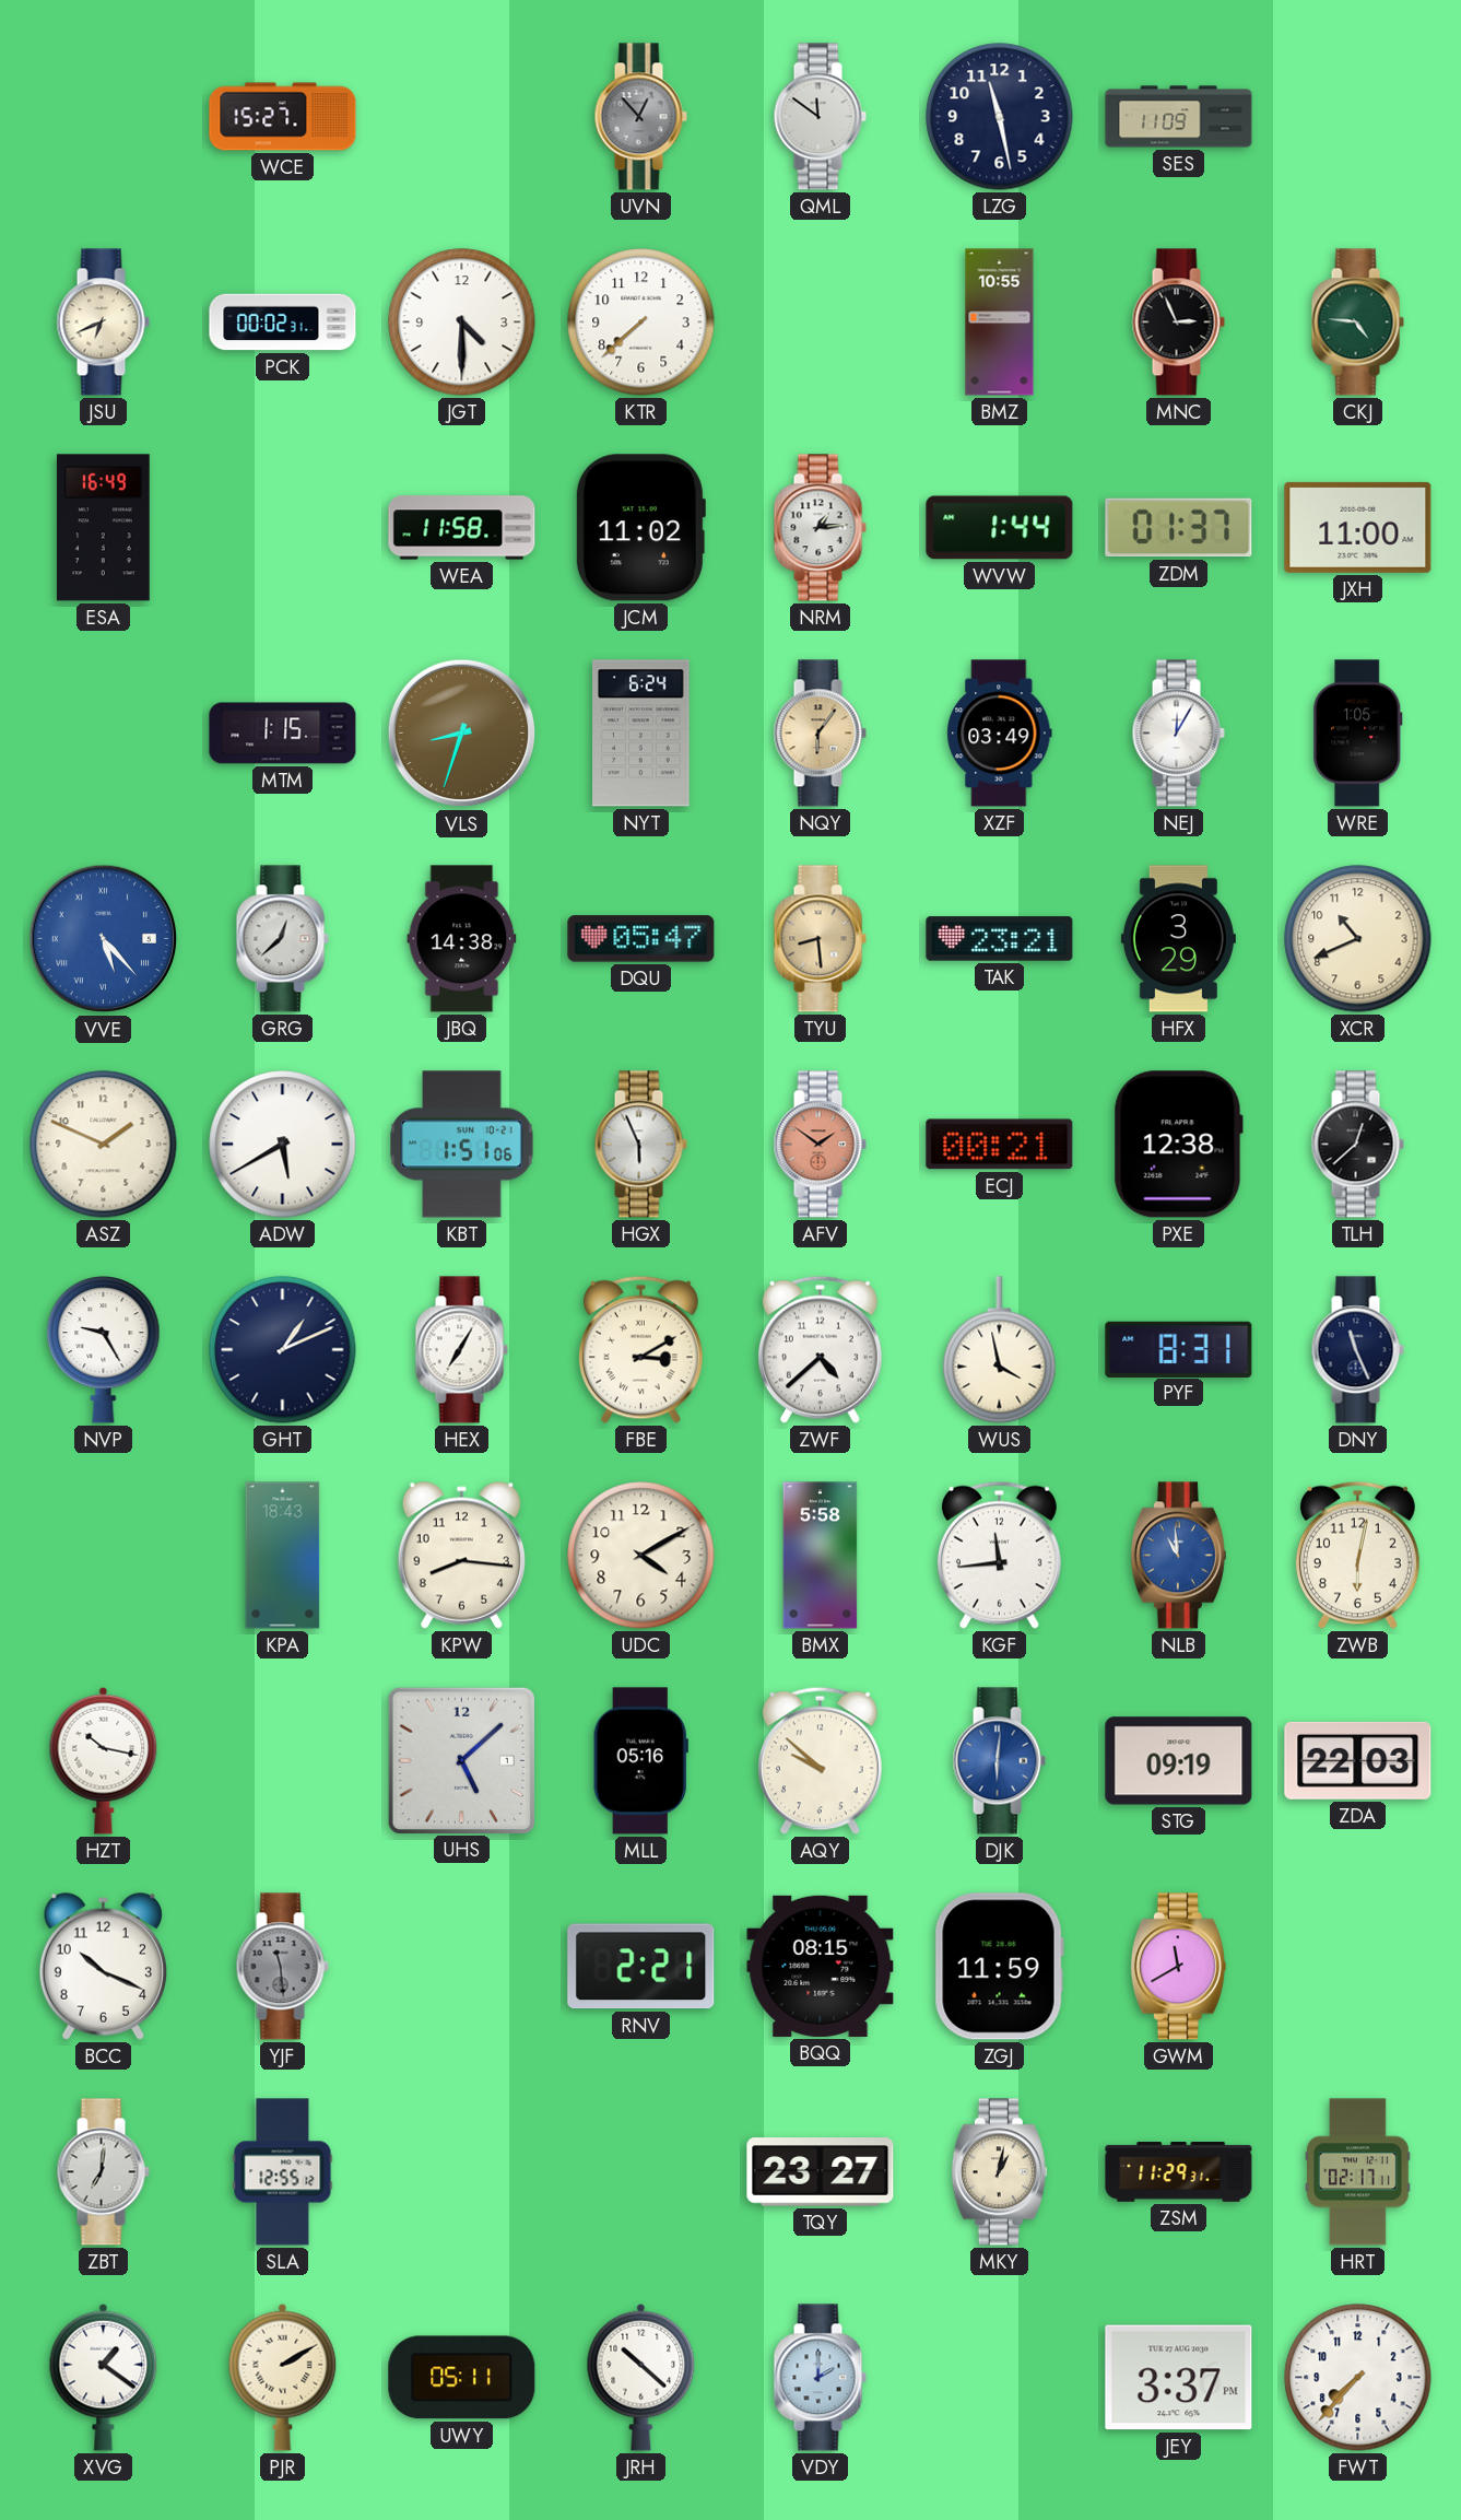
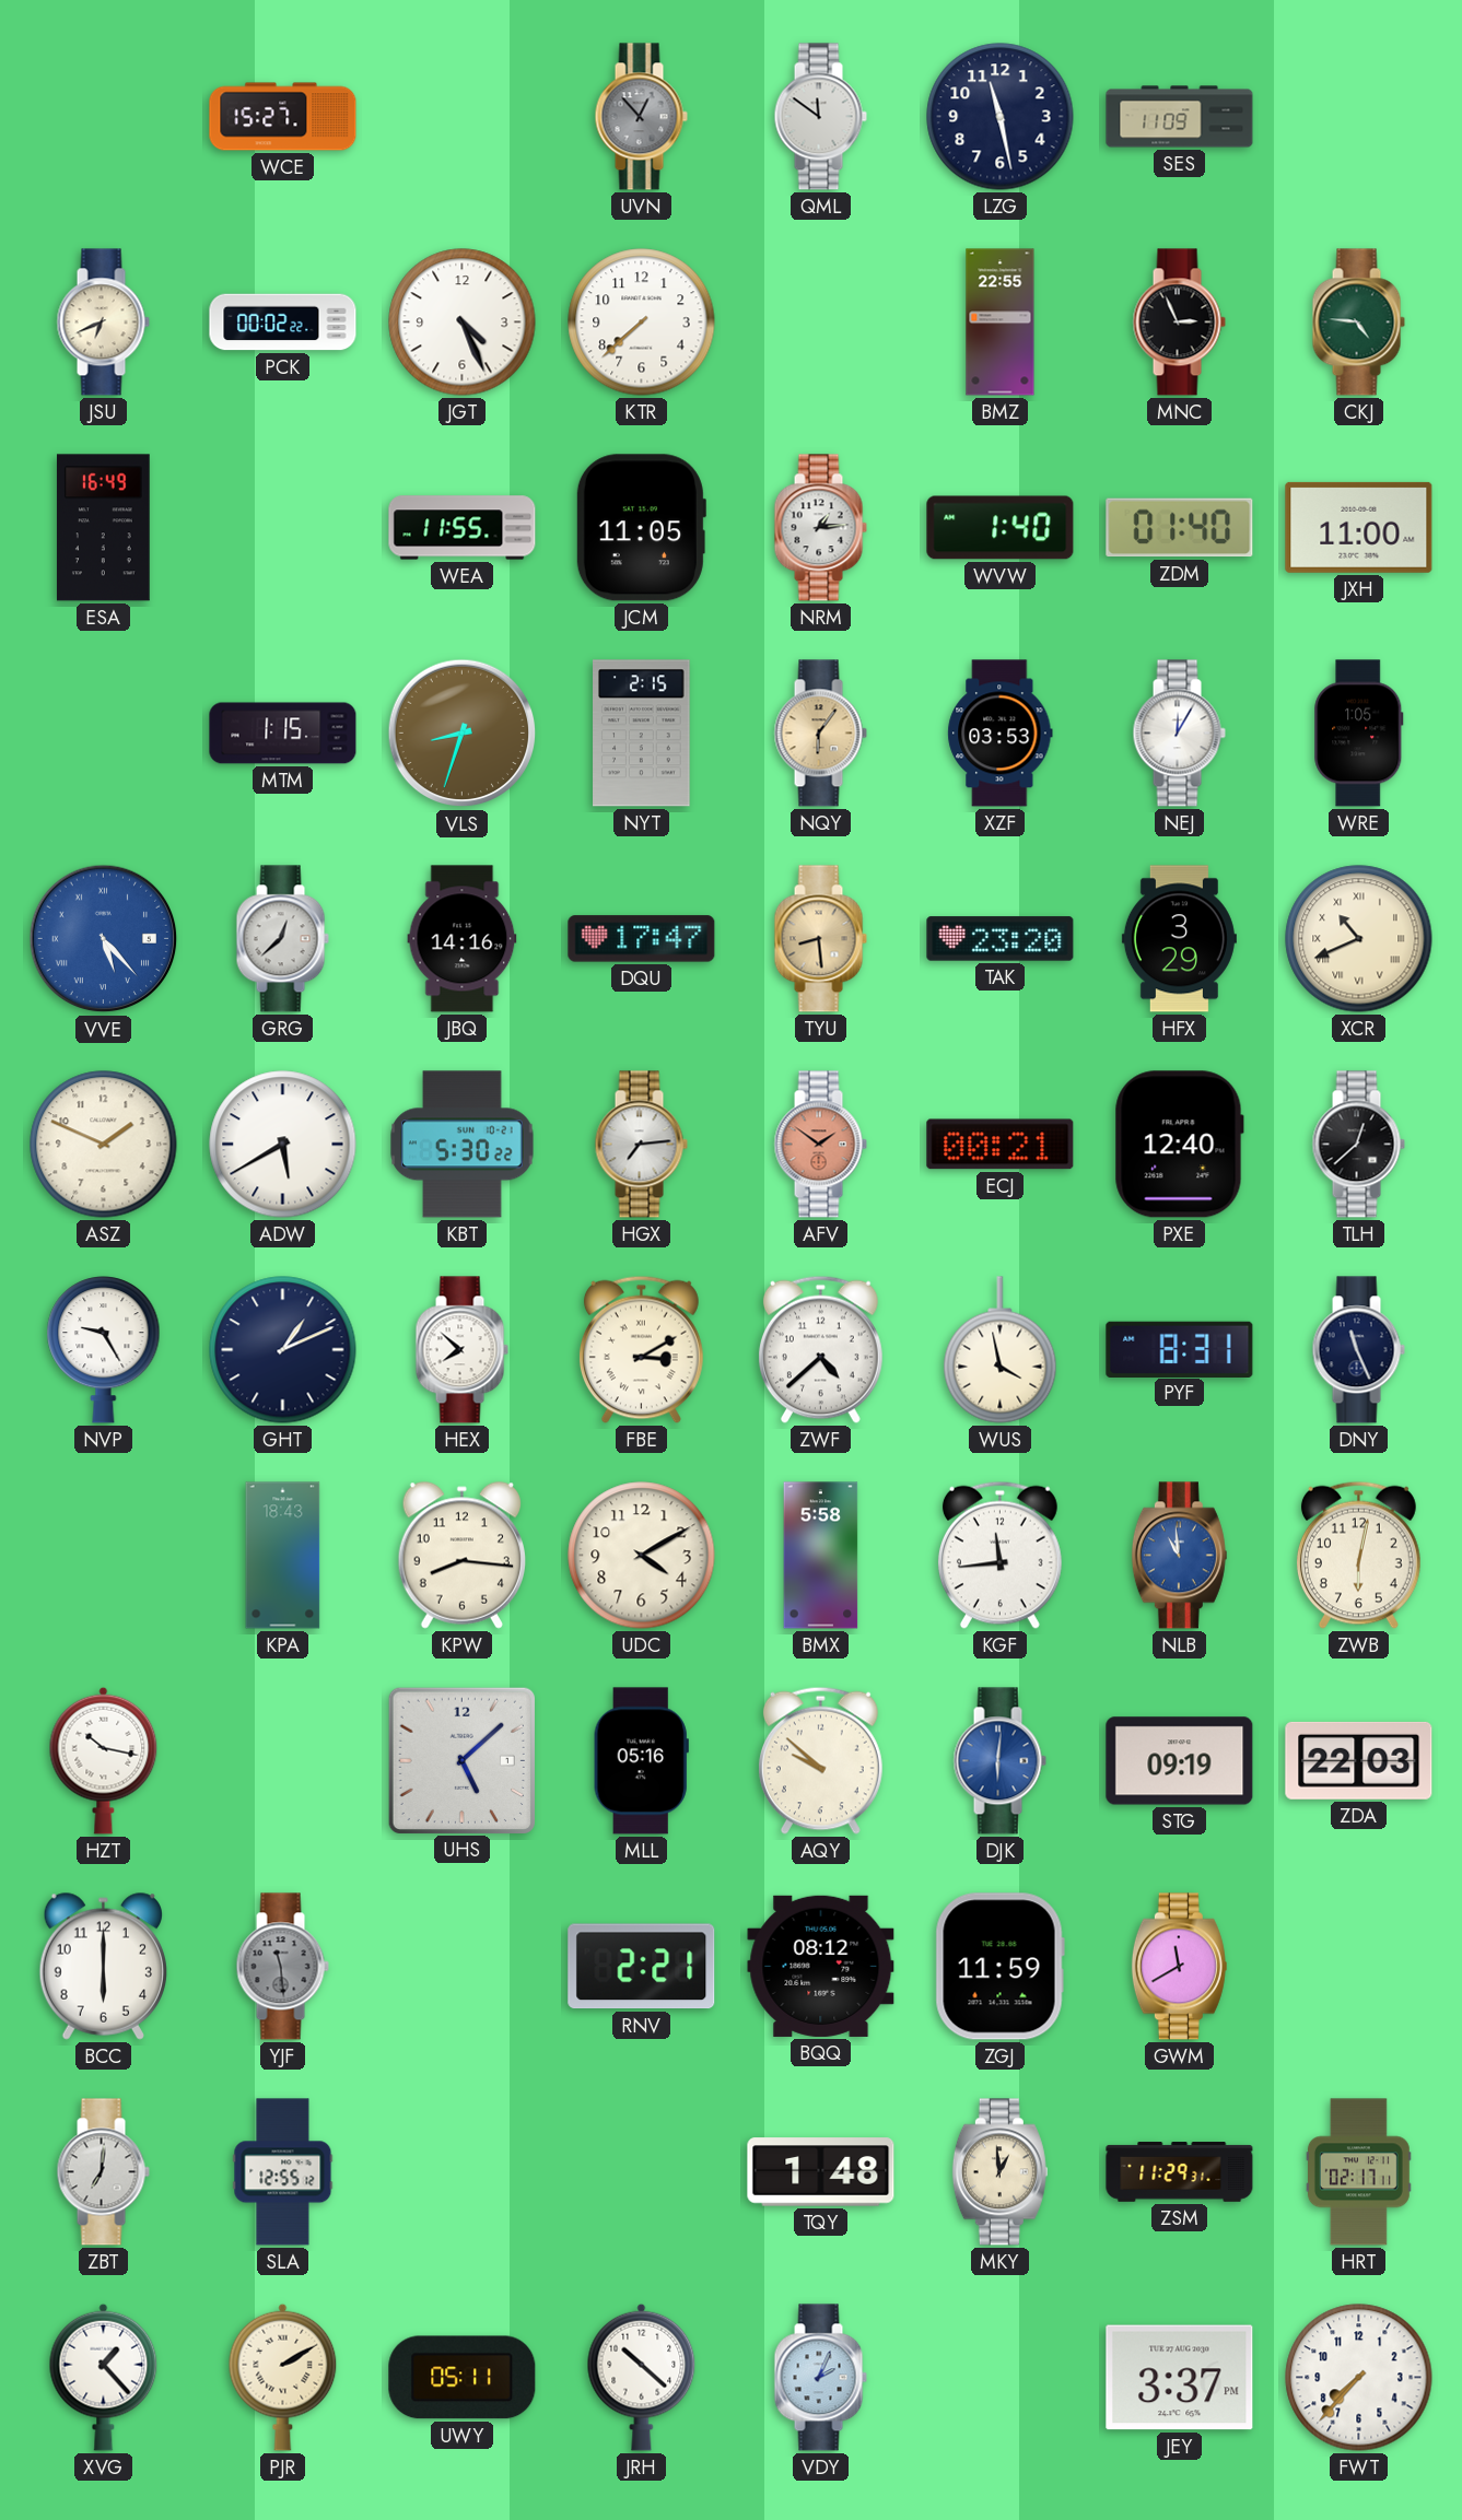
PCK: 00:02:31 -> 00:02:22 (283, 323)
JGT: 4:30 -> 4:26 (463, 323)
BMZ: 10:55 -> 22:55 (1001, 323)
WEA: 11:58 -> 11:55 (463, 528)
JCM: 11:02 -> 11:05 (641, 528)
WVW: 1:44 -> 1:40 (1001, 528)
ZDM: 01:37 -> 01:40 (1180, 528)
NYT: 6:24 -> 2:15 (642, 734)
XZF: 03:49 -> 03:53 (1001, 734)
JBQ: 14:38 -> 14:16 (463, 939)
DQU: 05:47 -> 17:47 (642, 939)
TAK: 23:21 -> 23:20 (1001, 939)
XCR numerals: Arabic -> Roman (1359, 939)
KBT: 1:51 -> 5:30 (463, 1145)
HGX: 5:56 -> 7:14 (641, 1145)
PXE: 12:38 -> 12:40 (1179, 1145)
HEX: 7:05 -> 7:52 (461, 1350)
BCC: 10:19 -> 6:00 (103, 1966)
BQQ: 08:15 -> 08:12 (821, 1966)
TQY: 23:27 -> 1:48 (821, 2172)
MKY: 1:02 -> 12:59 (999, 2172)
XVG: 1:21 -> 1:23 (104, 2377)
VDY: 2:00 -> 2:04 (820, 2378)
